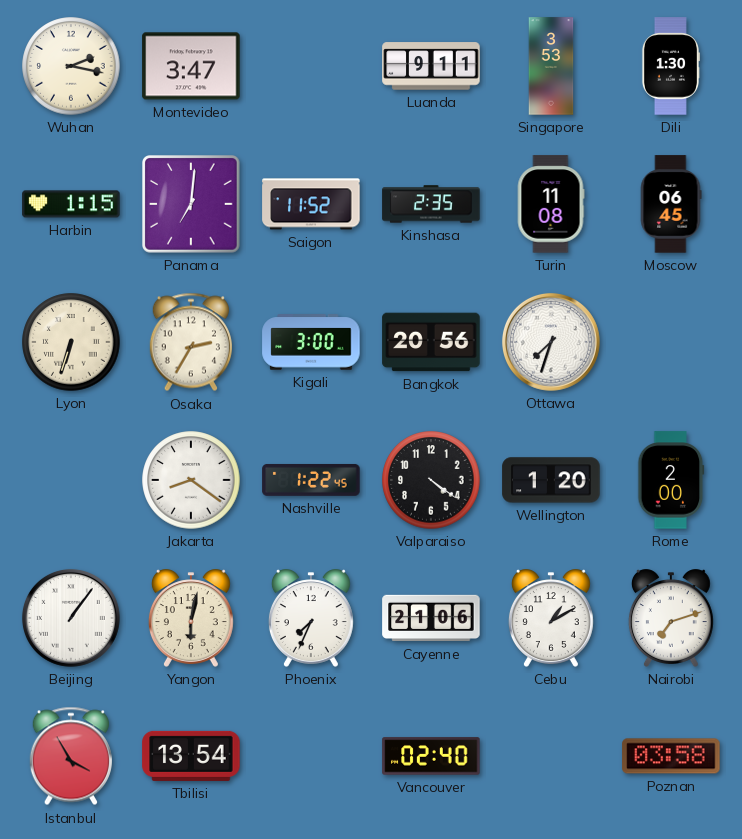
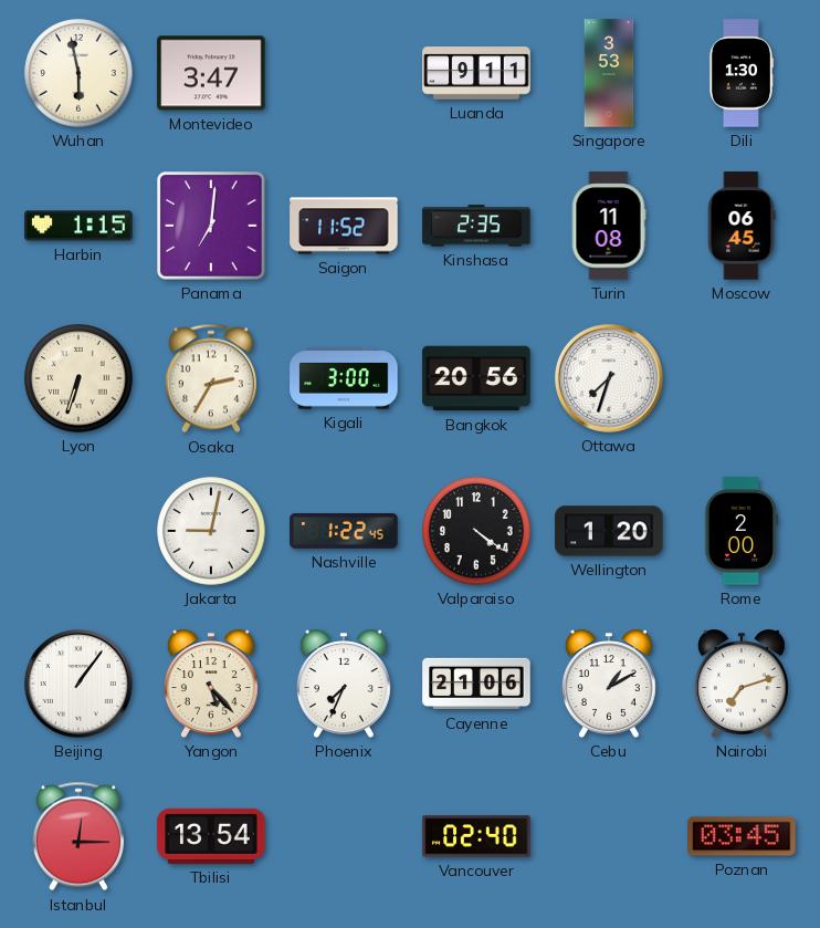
Wuhan: 2:17 -> 5:58 (78, 73)
Jakarta: 8:21 -> 9:02 (211, 531)
Yangon: 6:02 -> 5:23 (211, 684)
Istanbul: 3:55 -> 12:15 (78, 836)
Poznan: 03:58 -> 03:45 (742, 836)
